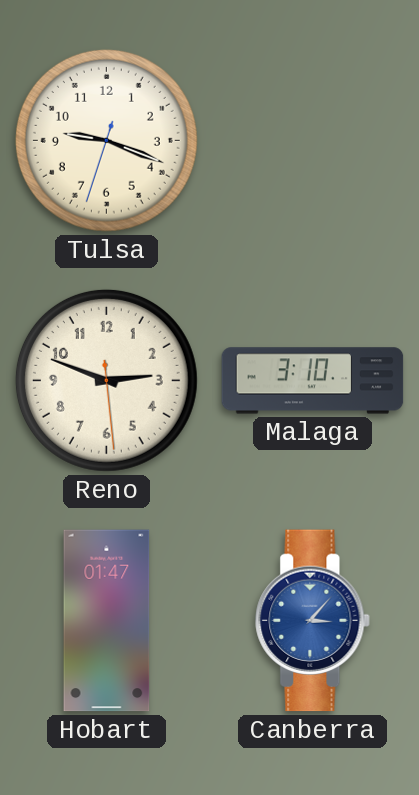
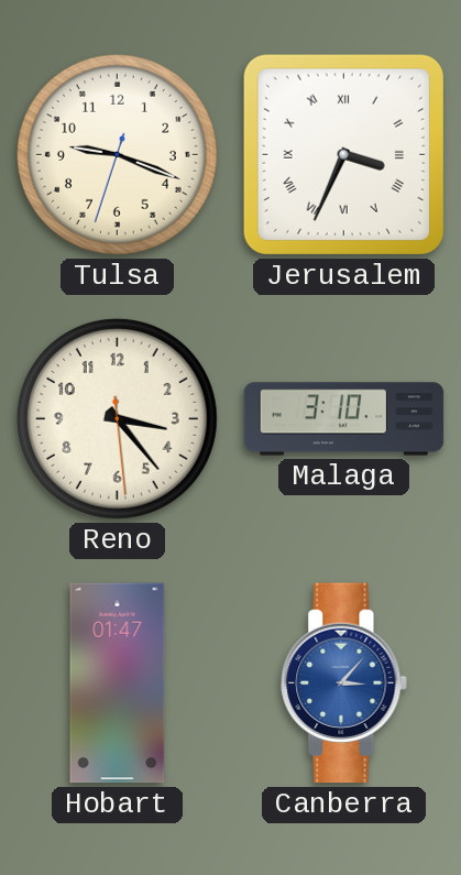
Jerusalem: none -> 3:34 (343, 154)
Reno: 2:48 -> 3:23 (117, 418)
